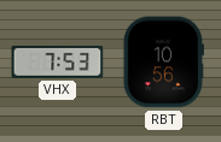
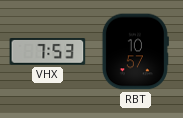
RBT: 10:56 -> 10:57 (135, 52)
